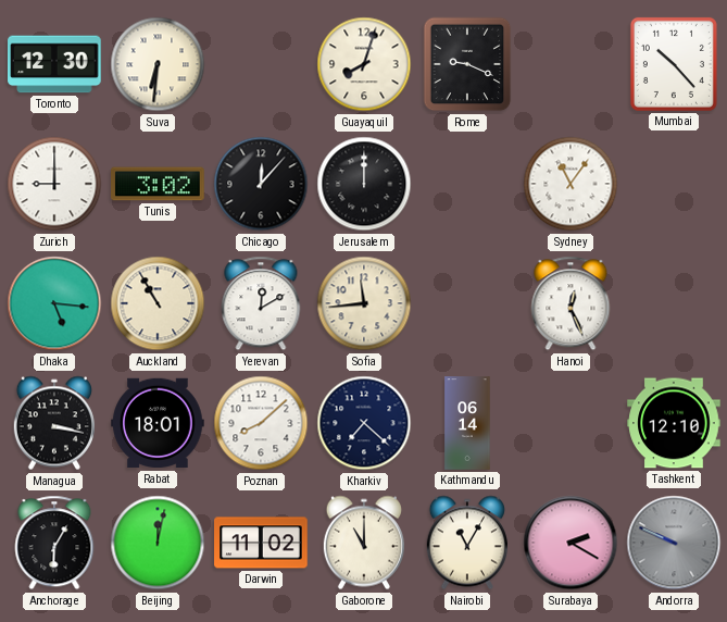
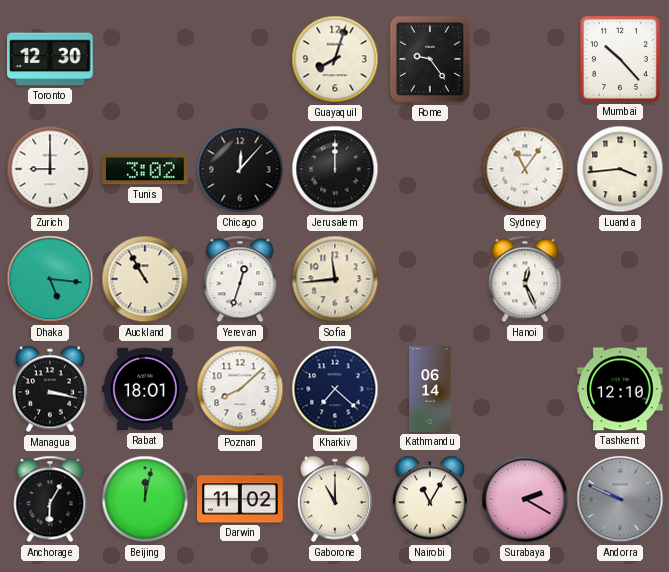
Suva: 6:31 -> none (158, 64)
Rome: 9:19 -> 9:24 (430, 59)
Luanda: none -> 3:44 (620, 169)
Yerevan: 12:10 -> 12:33 (240, 279)
